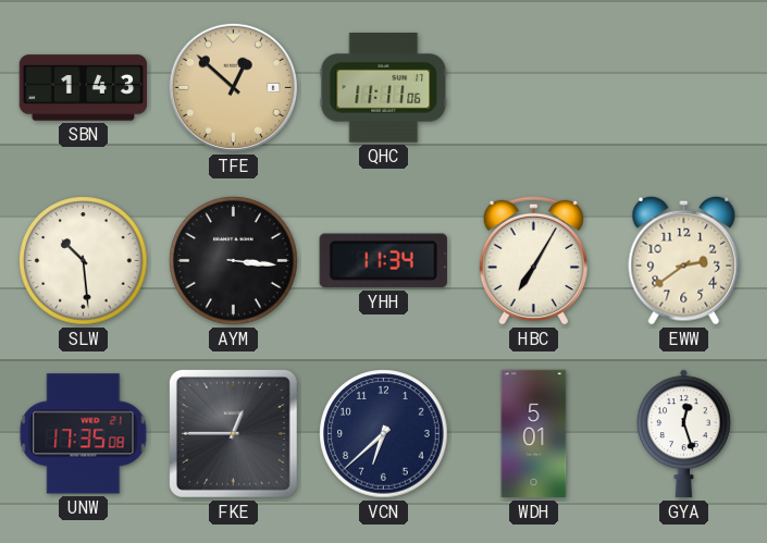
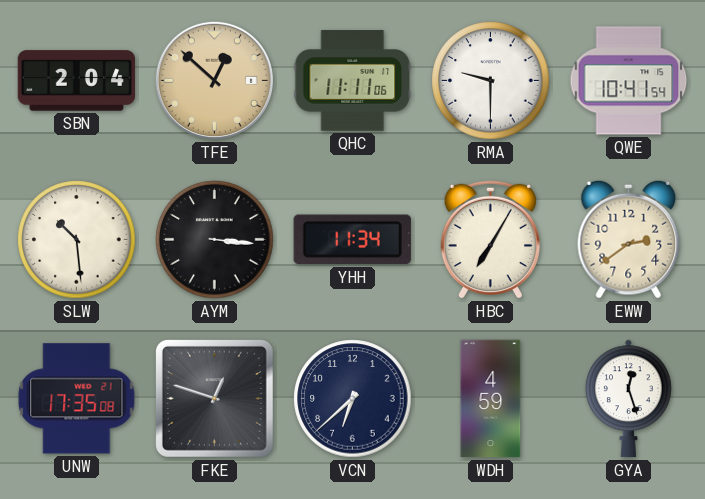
SBN: 1:43 -> 2:04 (77, 81)
RMA: none -> 9:30 (491, 81)
QWE: none -> 10:41 (629, 81)
FKE: 12:45 -> 12:48 (214, 398)
WDH: 5:01 -> 4:59 (491, 399)
